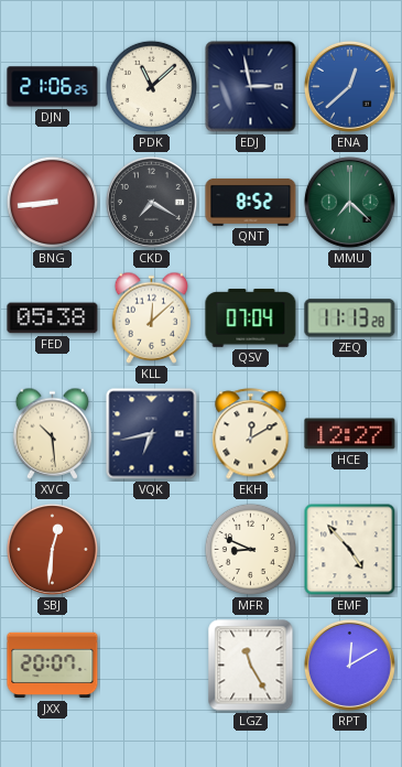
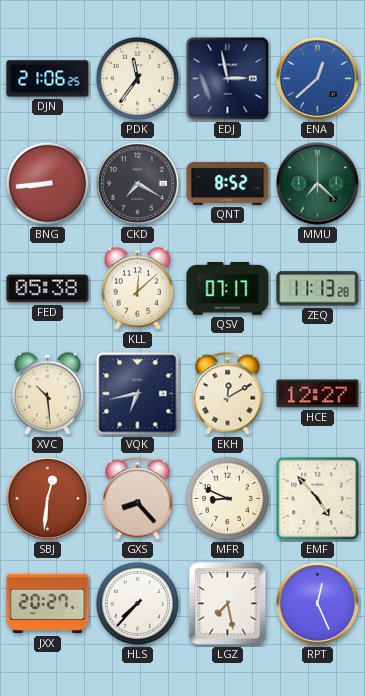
PDK: 11:08 -> 11:36 (137, 78)
QSV: 07:04 -> 07:17 (228, 289)
GXS: none -> 8:23 (138, 499)
JXX: 20:07 -> 20:27 (48, 604)
HLS: none -> 7:37 (137, 603)
LGZ: 11:25 -> 7:28 (228, 604)
RPT: 12:10 -> 12:26 (317, 603)
